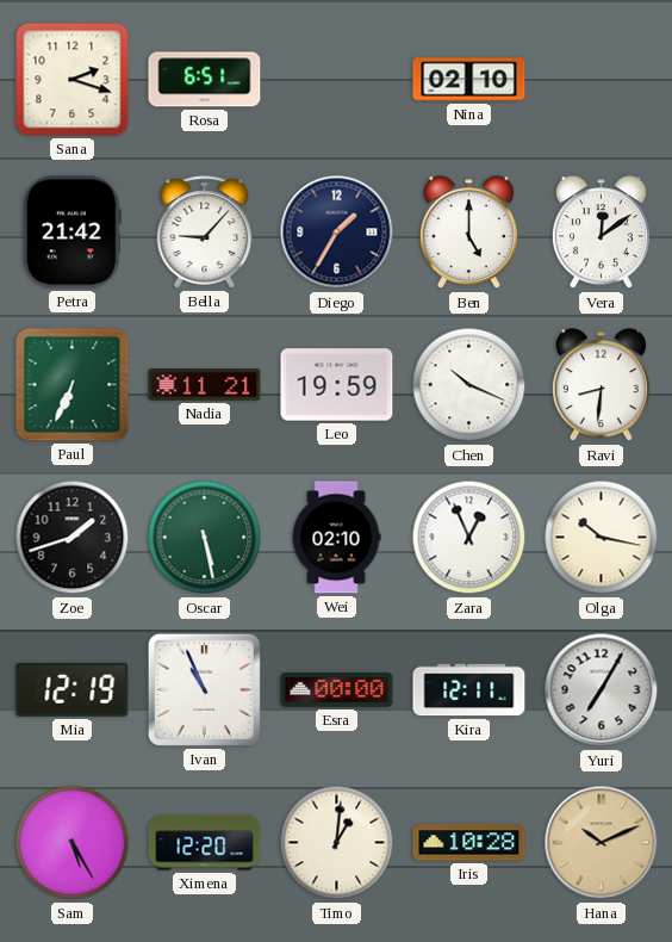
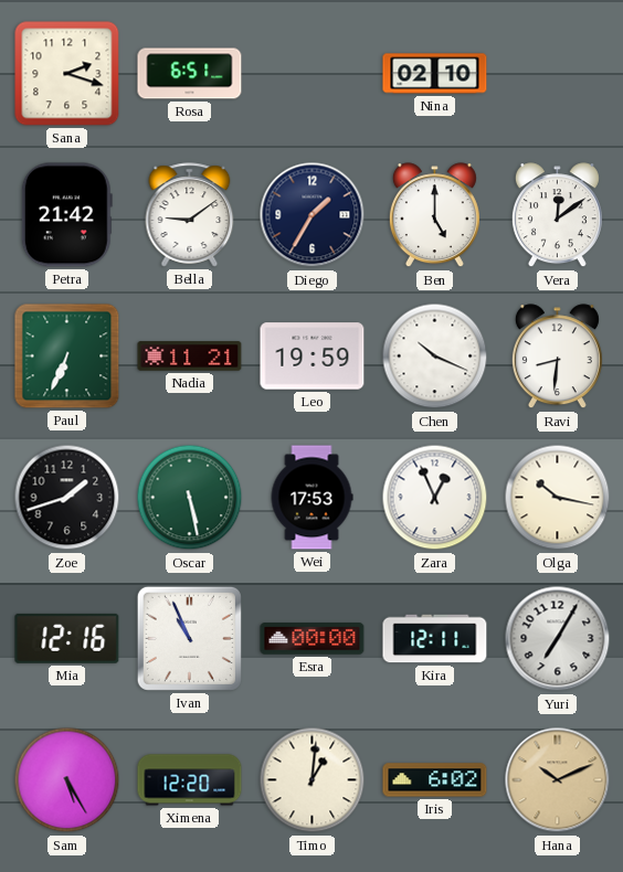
Bella: 9:07 -> 9:09 (190, 215)
Wei: 02:10 -> 17:53 (311, 498)
Mia: 12:19 -> 12:16 (67, 638)
Iris: 10:28 -> 6:02 (435, 780)
